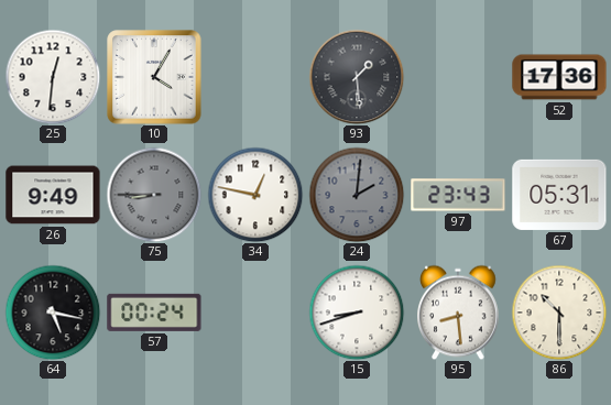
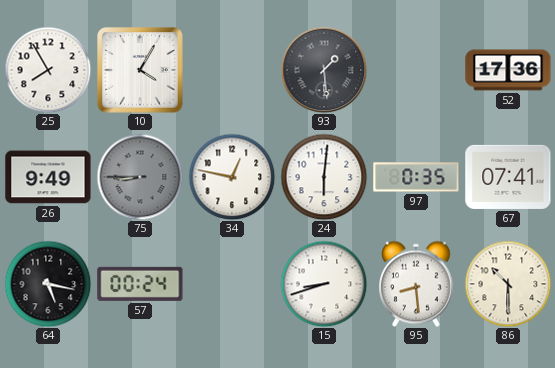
25: 12:31 -> 7:55 (48, 70)
24: 2:01 -> 6:01 (324, 177)
24 dial: grey -> white (324, 177)
97: 23:43 -> 0:35 (416, 177)
67: 05:31 -> 07:41 (508, 177)
